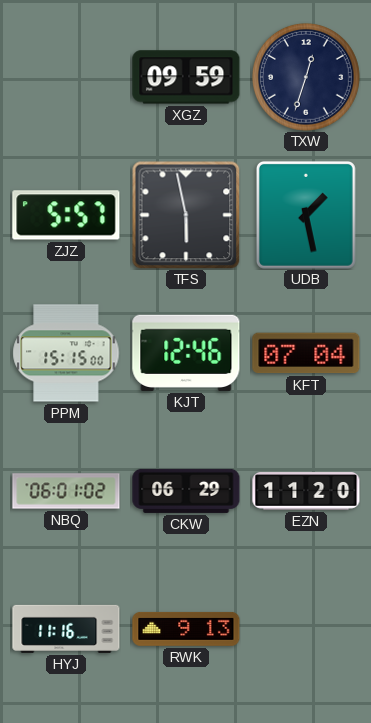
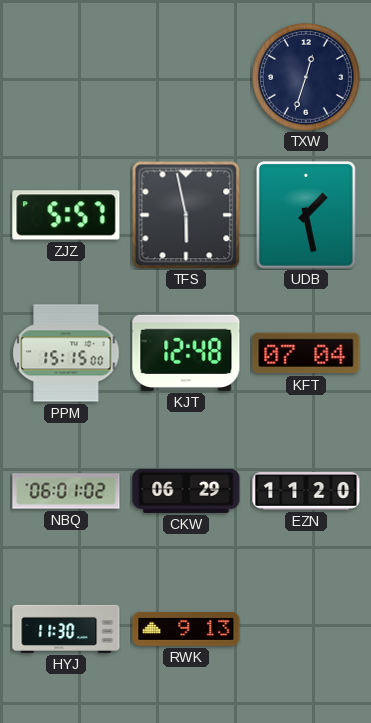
XGZ: 09:59 -> none (186, 77)
KJT: 12:46 -> 12:48 (186, 353)
HYJ: 11:16 -> 11:30 (66, 629)
